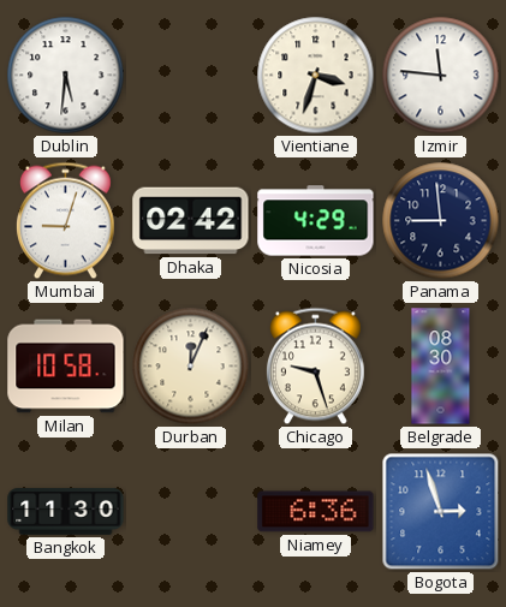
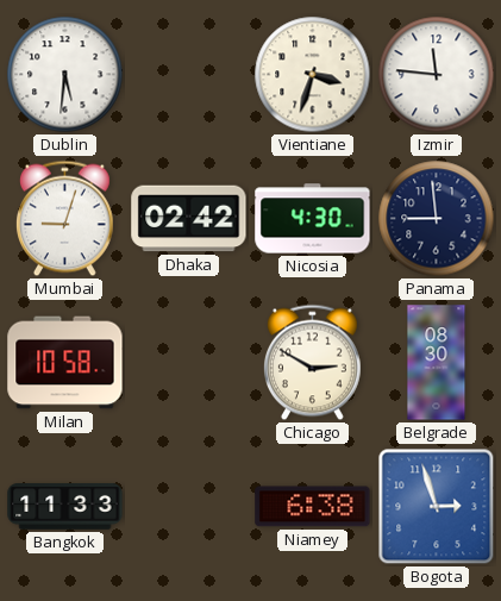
Nicosia: 4:29 -> 4:30 (313, 219)
Durban: 12:04 -> none (191, 367)
Chicago: 9:27 -> 2:50 (312, 363)
Bangkok: 11:30 -> 11:33 (65, 507)
Niamey: 6:36 -> 6:38 (313, 507)
